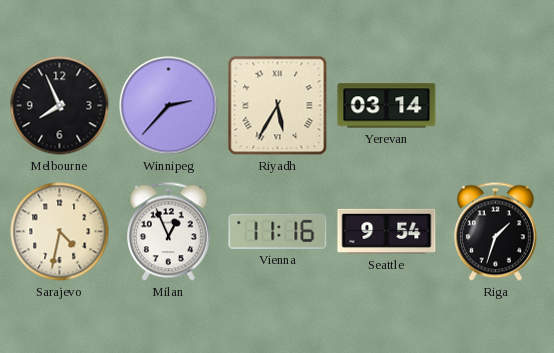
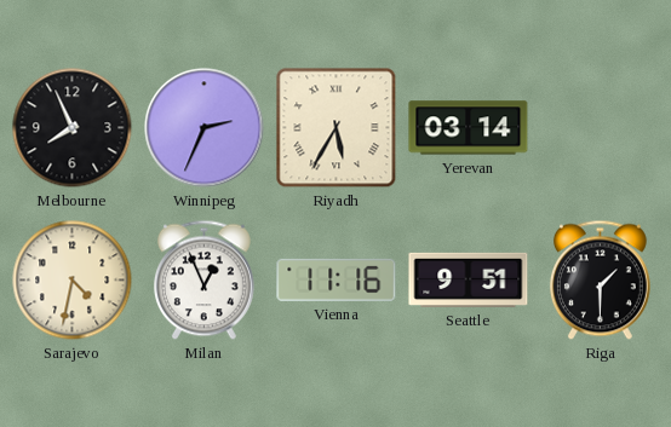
Winnipeg: 2:37 -> 2:34 (205, 128)
Seattle: 9:54 -> 9:51 (469, 279)
Riga: 1:33 -> 1:30 (600, 281)
